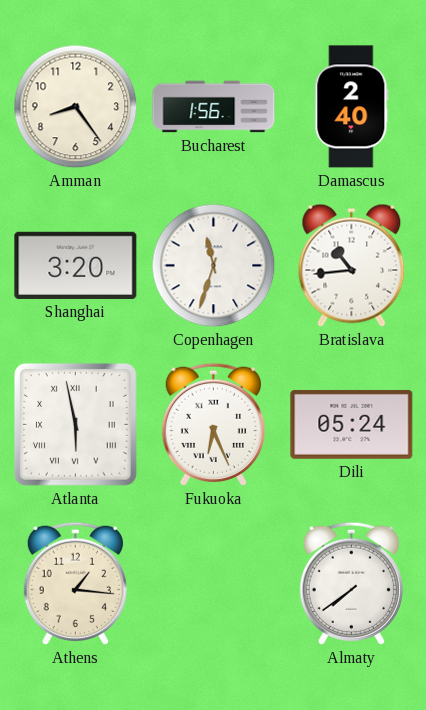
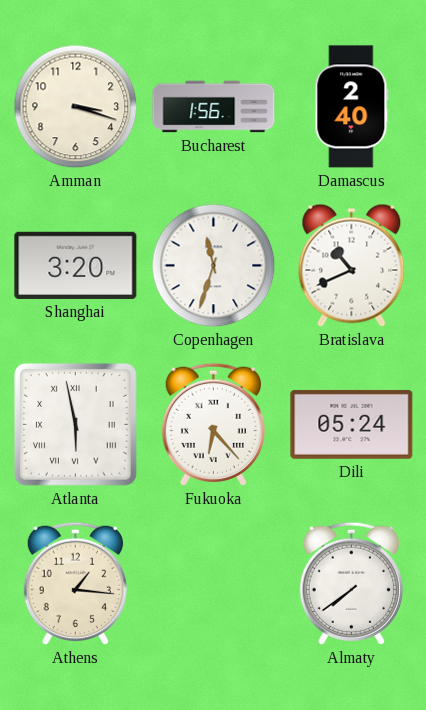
Amman: 8:24 -> 3:18 (76, 107)
Bratislava: 10:44 -> 10:41 (352, 265)
Fukuoka: 6:26 -> 6:23 (213, 424)
